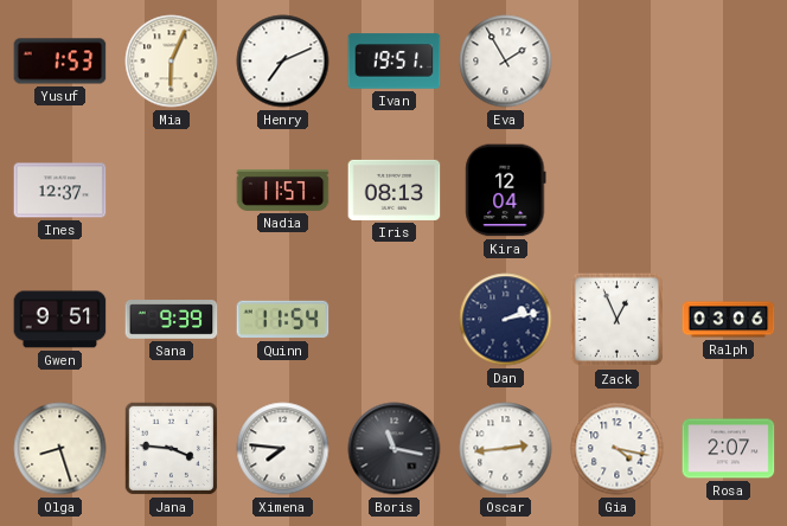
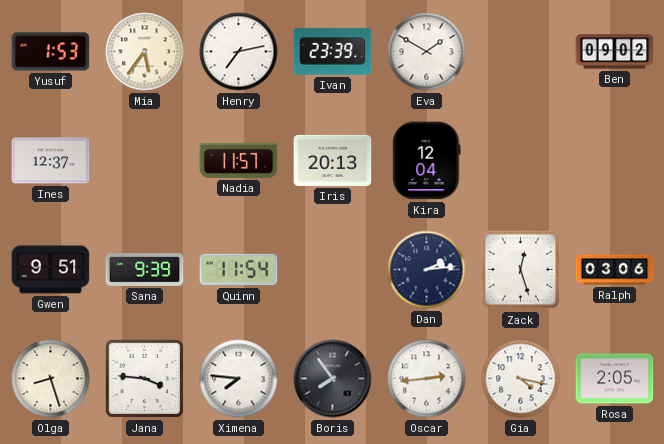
Mia: 6:04 -> 5:36 (145, 52)
Henry: 7:11 -> 7:13 (239, 52)
Ivan: 19:51 -> 23:39 (333, 52)
Eva: 1:55 -> 1:50 (427, 52)
Ben: none -> 09:02 (615, 52)
Iris: 08:13 -> 20:13 (333, 160)
Dan: 2:13 -> 2:14 (427, 270)
Zack: 12:56 -> 12:27 (521, 270)
Boris: 11:17 -> 7:54 (333, 379)
Rosa: 2:07 -> 2:05 (615, 379)
